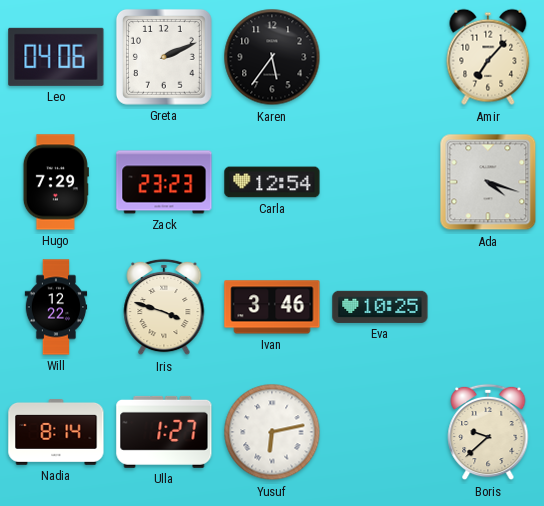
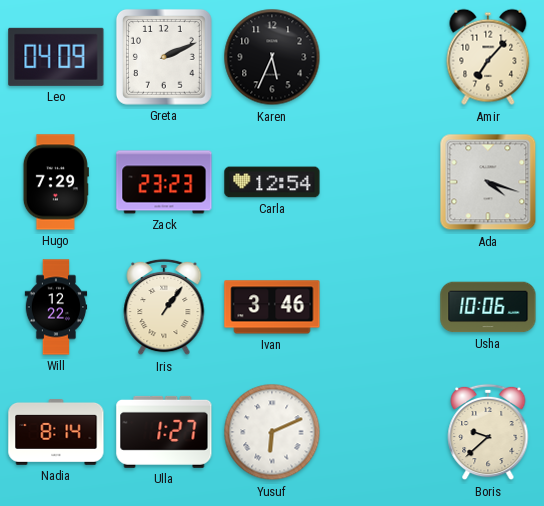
Leo: 04:06 -> 04:09 (56, 57)
Karen: 5:36 -> 5:34 (272, 57)
Iris: 3:48 -> 1:06 (164, 307)
Eva: 10:25 -> none (380, 307)
Usha: none -> 10:06 (488, 307)
Yusuf: 6:13 -> 6:11 (272, 432)
